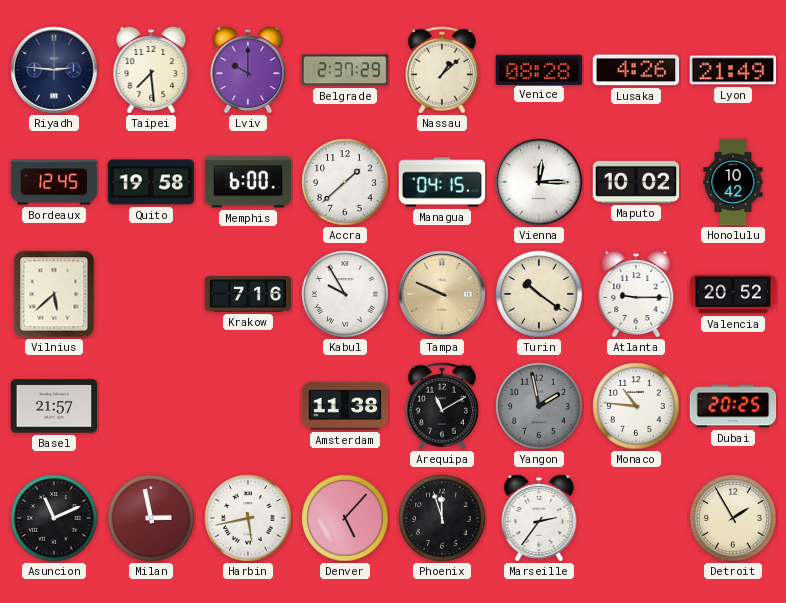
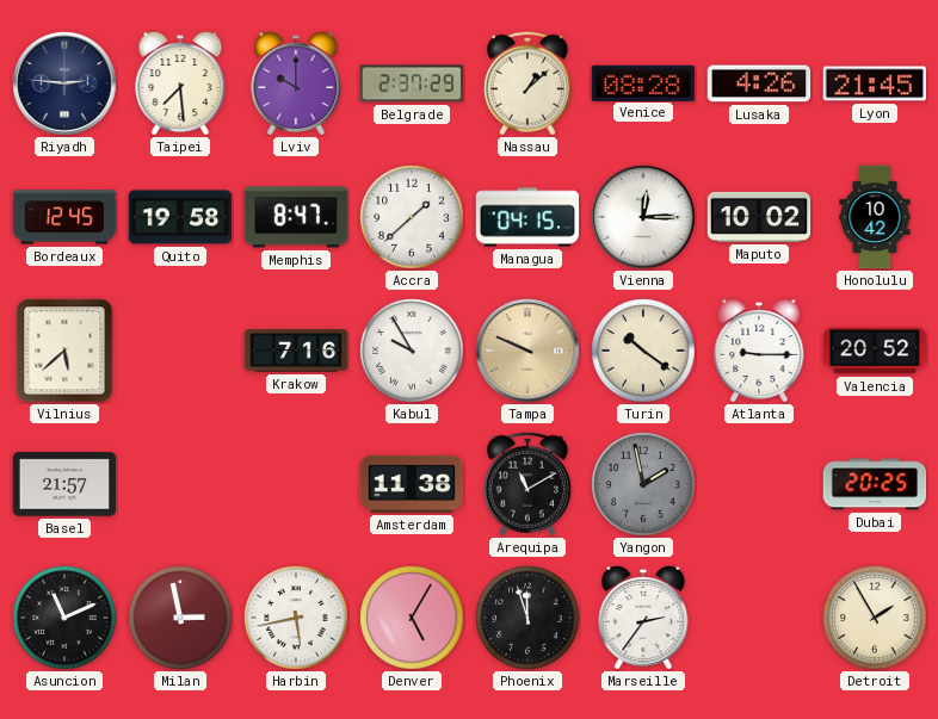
Lyon: 21:49 -> 21:45 (875, 83)
Memphis: 6:00 -> 8:47 (296, 217)
Monaco: 10:46 -> none (636, 406)
Denver: 5:07 -> 5:05 (412, 618)
